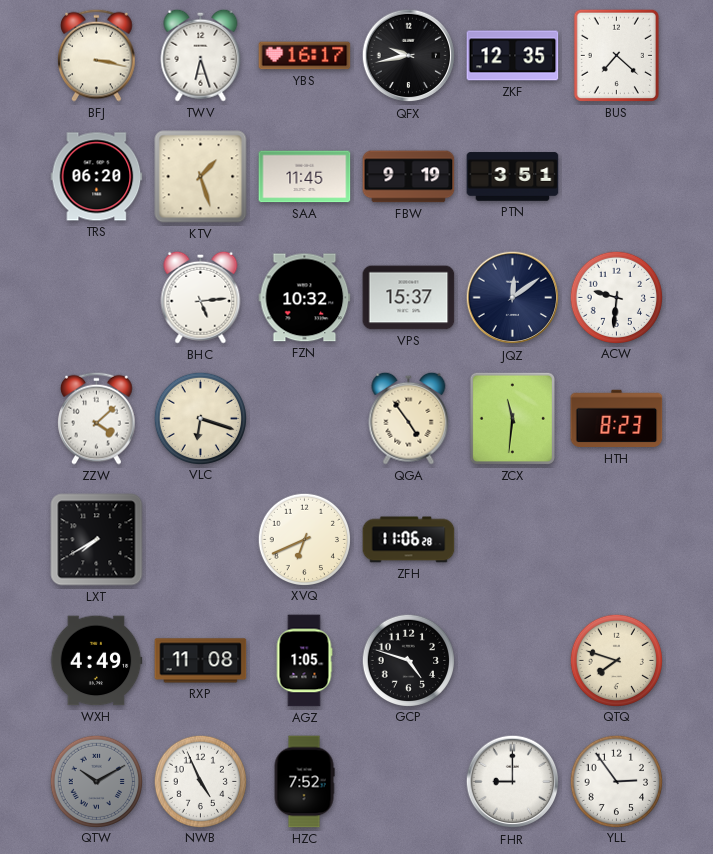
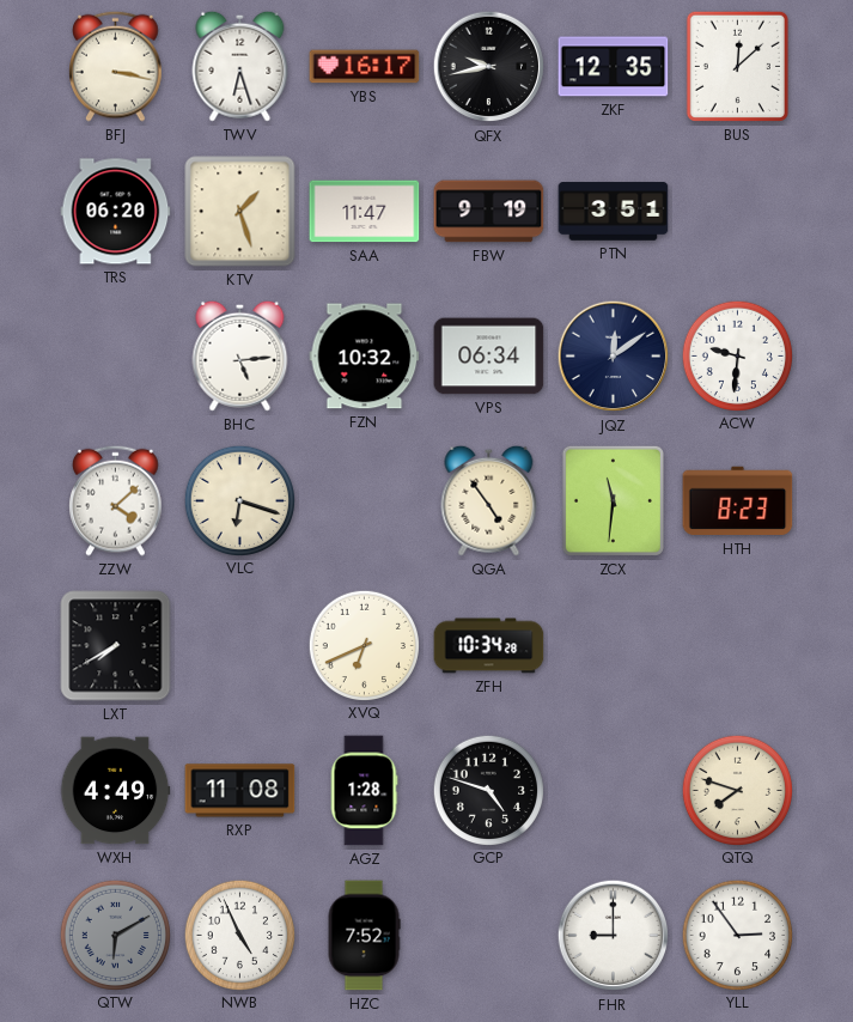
BUS: 7:22 -> 12:08 (737, 66)
SAA: 11:45 -> 11:47 (365, 212)
VPS: 15:37 -> 06:34 (489, 357)
ZFH: 11:06 -> 10:34 (489, 646)
AGZ: 1:05 -> 1:28 (364, 791)
QTW: 10:10 -> 6:10 (115, 935)
